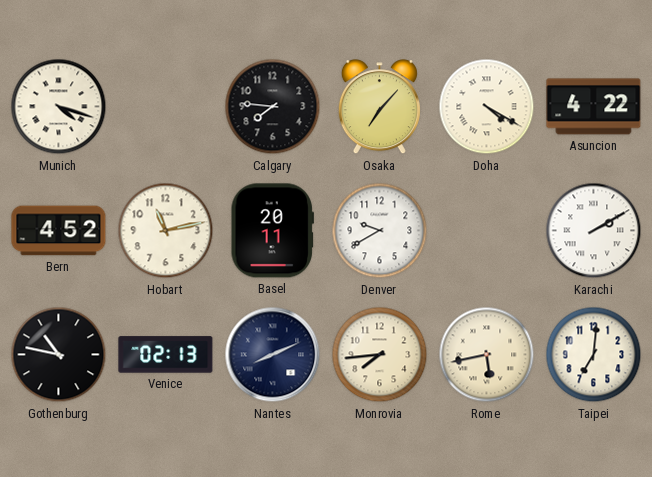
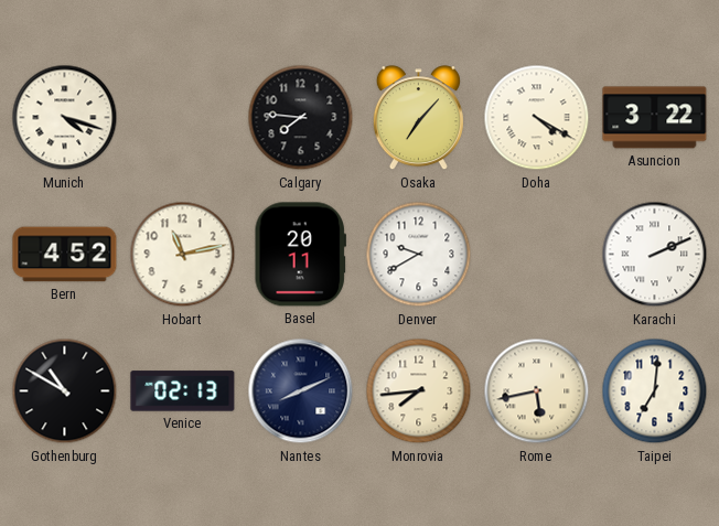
Asuncion: 4:22 -> 3:22 (655, 118)
Karachi: 2:10 -> 2:11 (655, 255)
Gothenburg: 10:47 -> 10:50 (65, 391)
